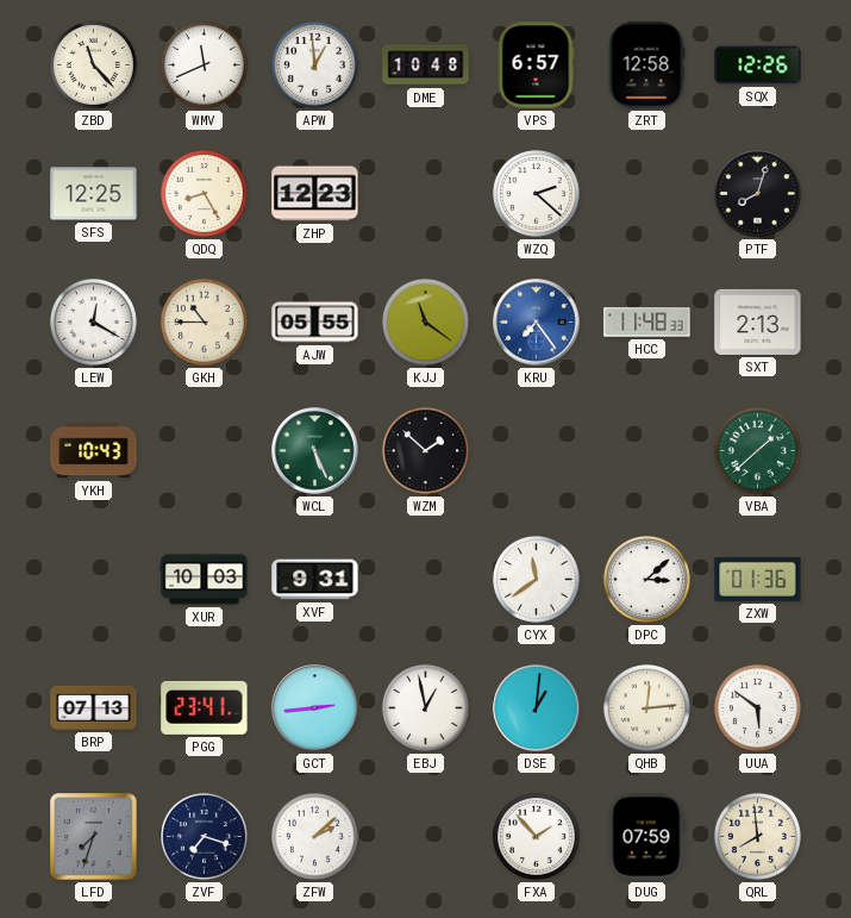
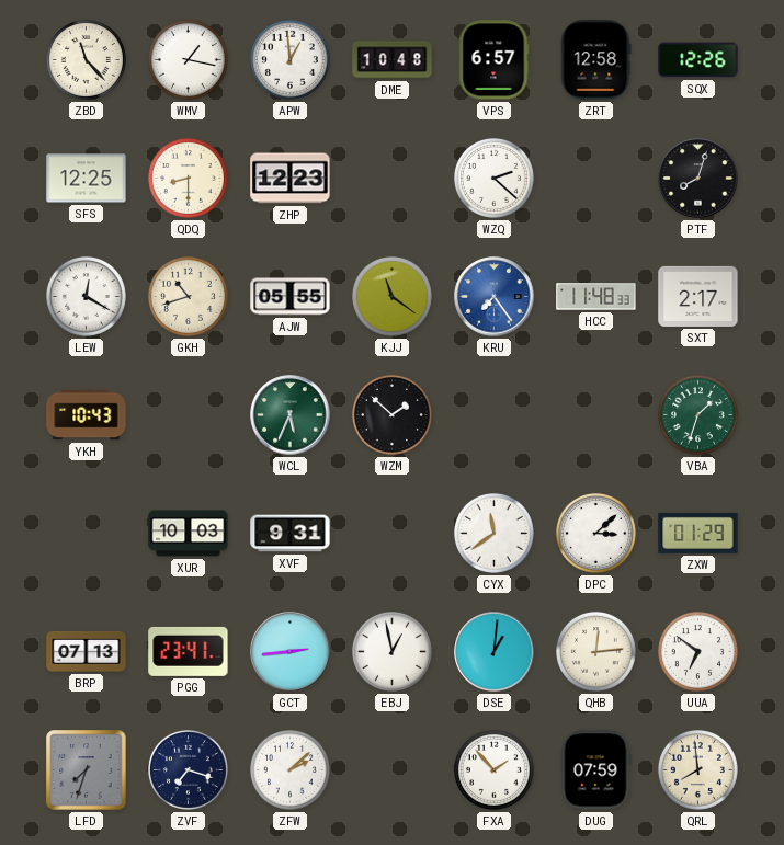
WMV: 11:41 -> 1:17 (188, 59)
QDQ: 8:25 -> 8:30 (188, 178)
GKH: 10:45 -> 10:42 (188, 296)
SXT: 2:13 -> 2:17 (698, 296)
WCL: 5:26 -> 5:34 (291, 415)
VBA: 1:38 -> 1:33 (697, 414)
ZXW: 01:36 -> 01:29 (698, 533)
UUA: 5:51 -> 6:51 (697, 651)
